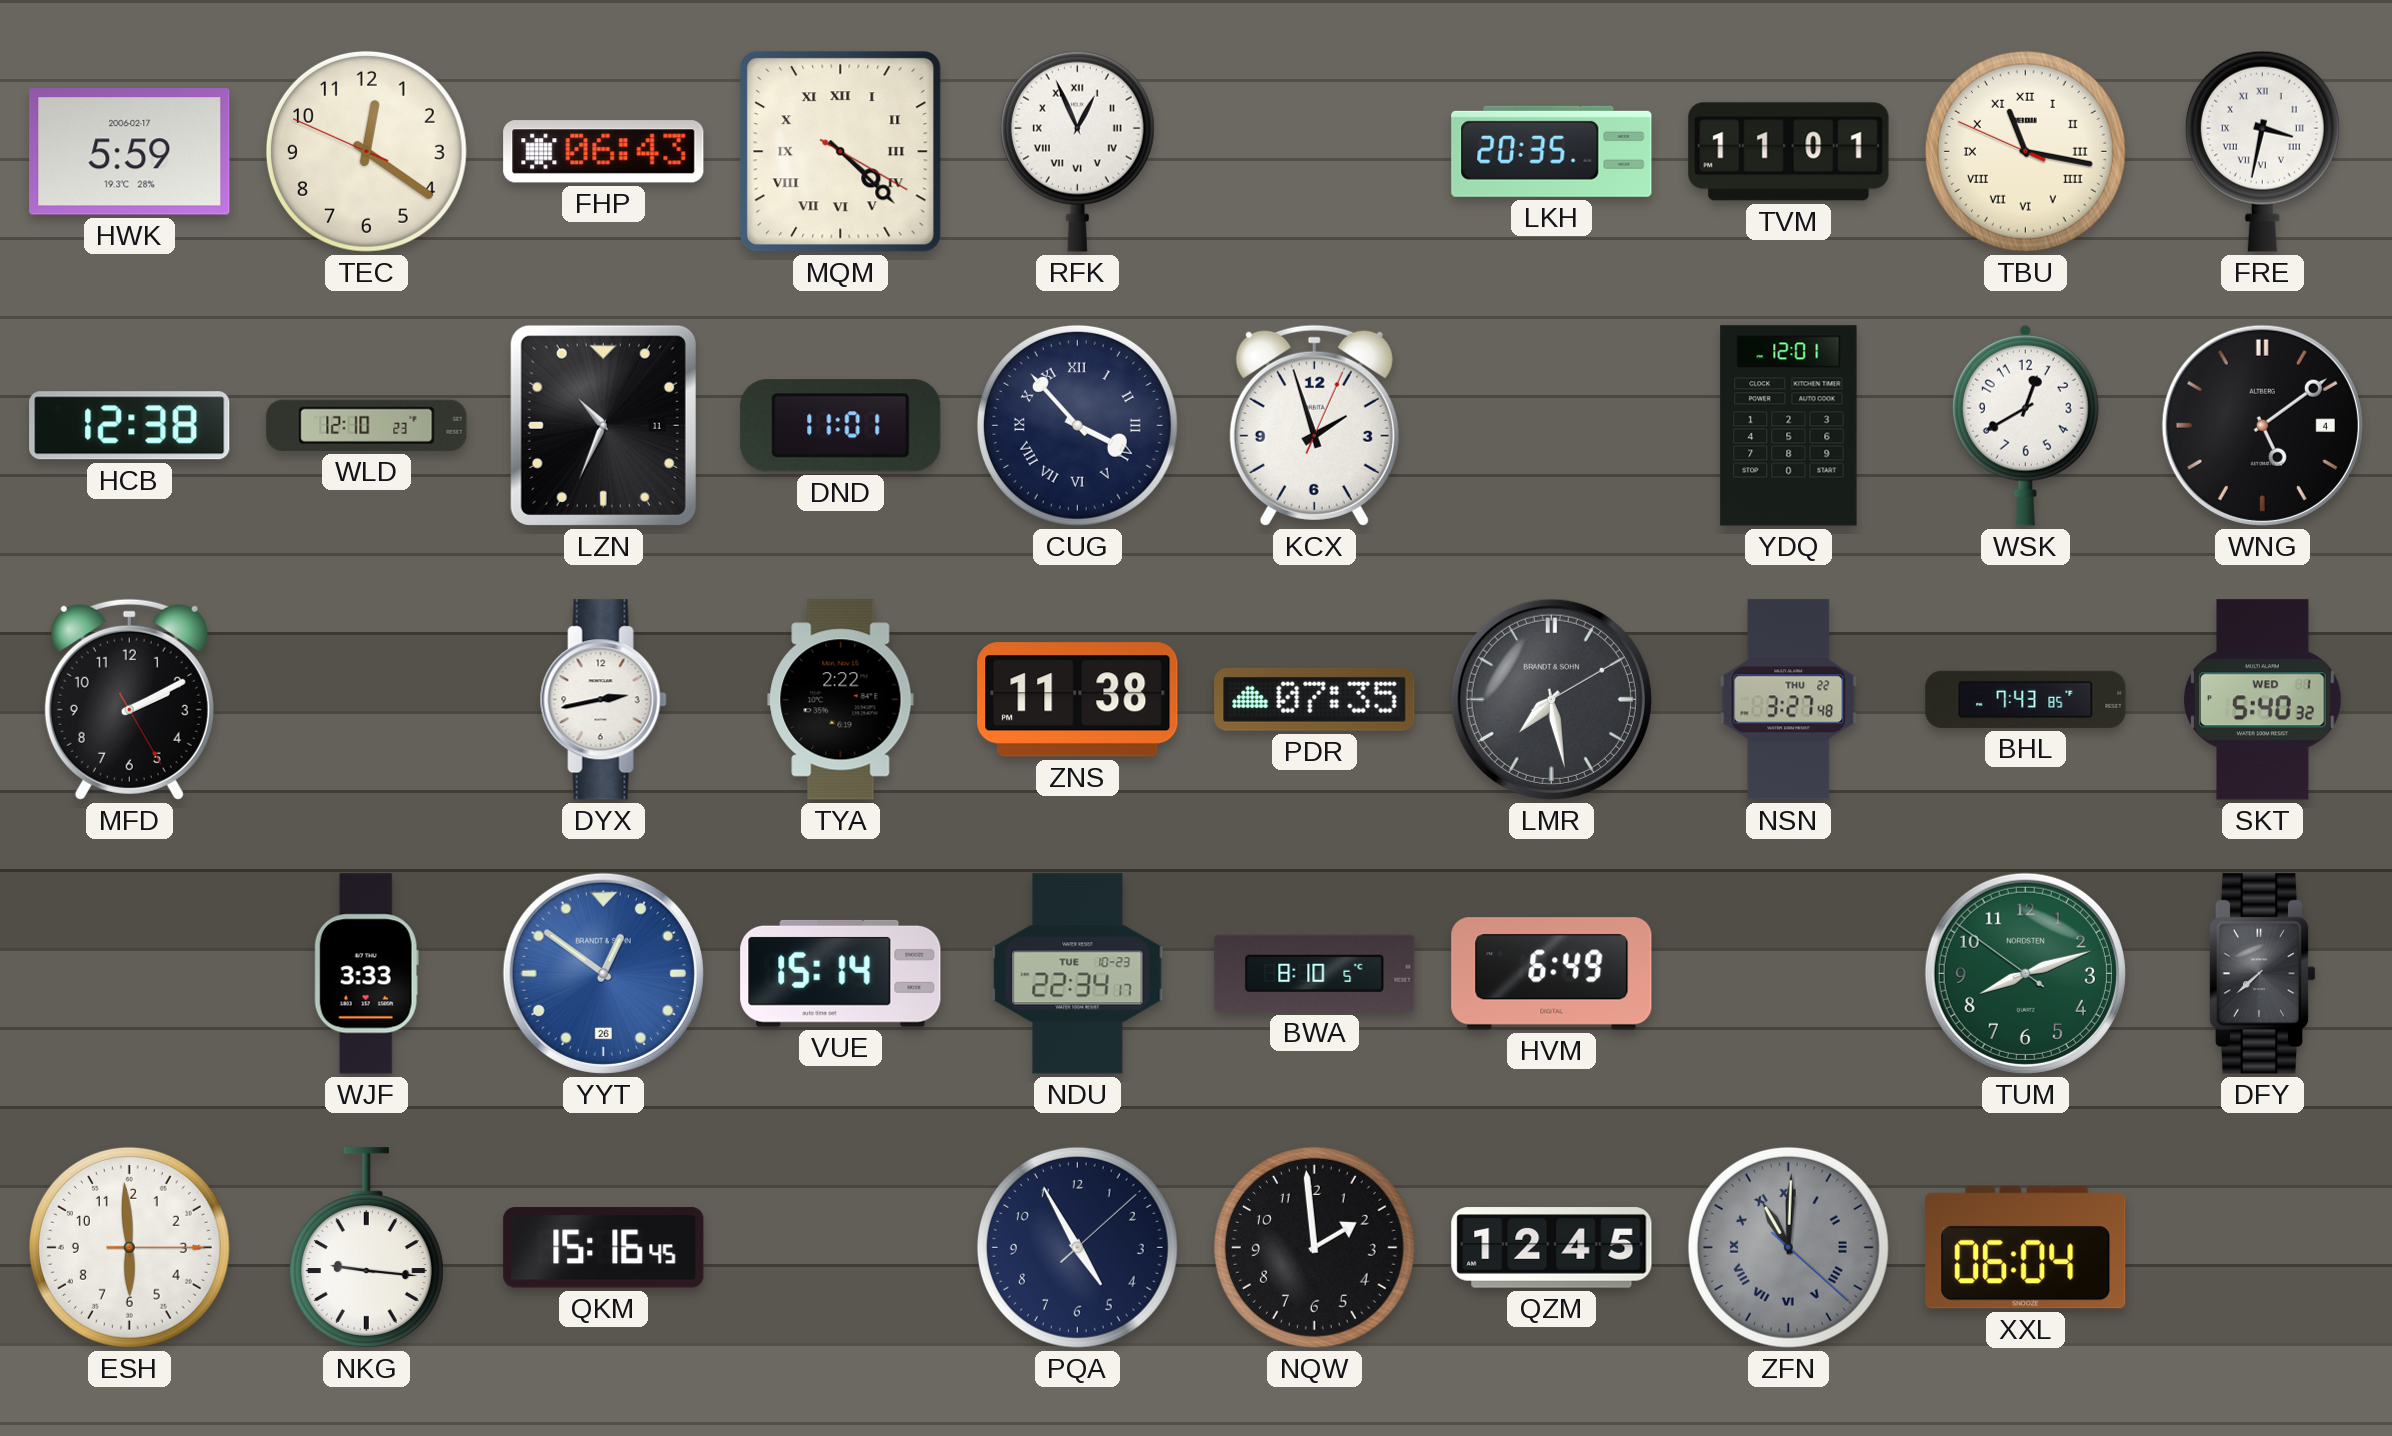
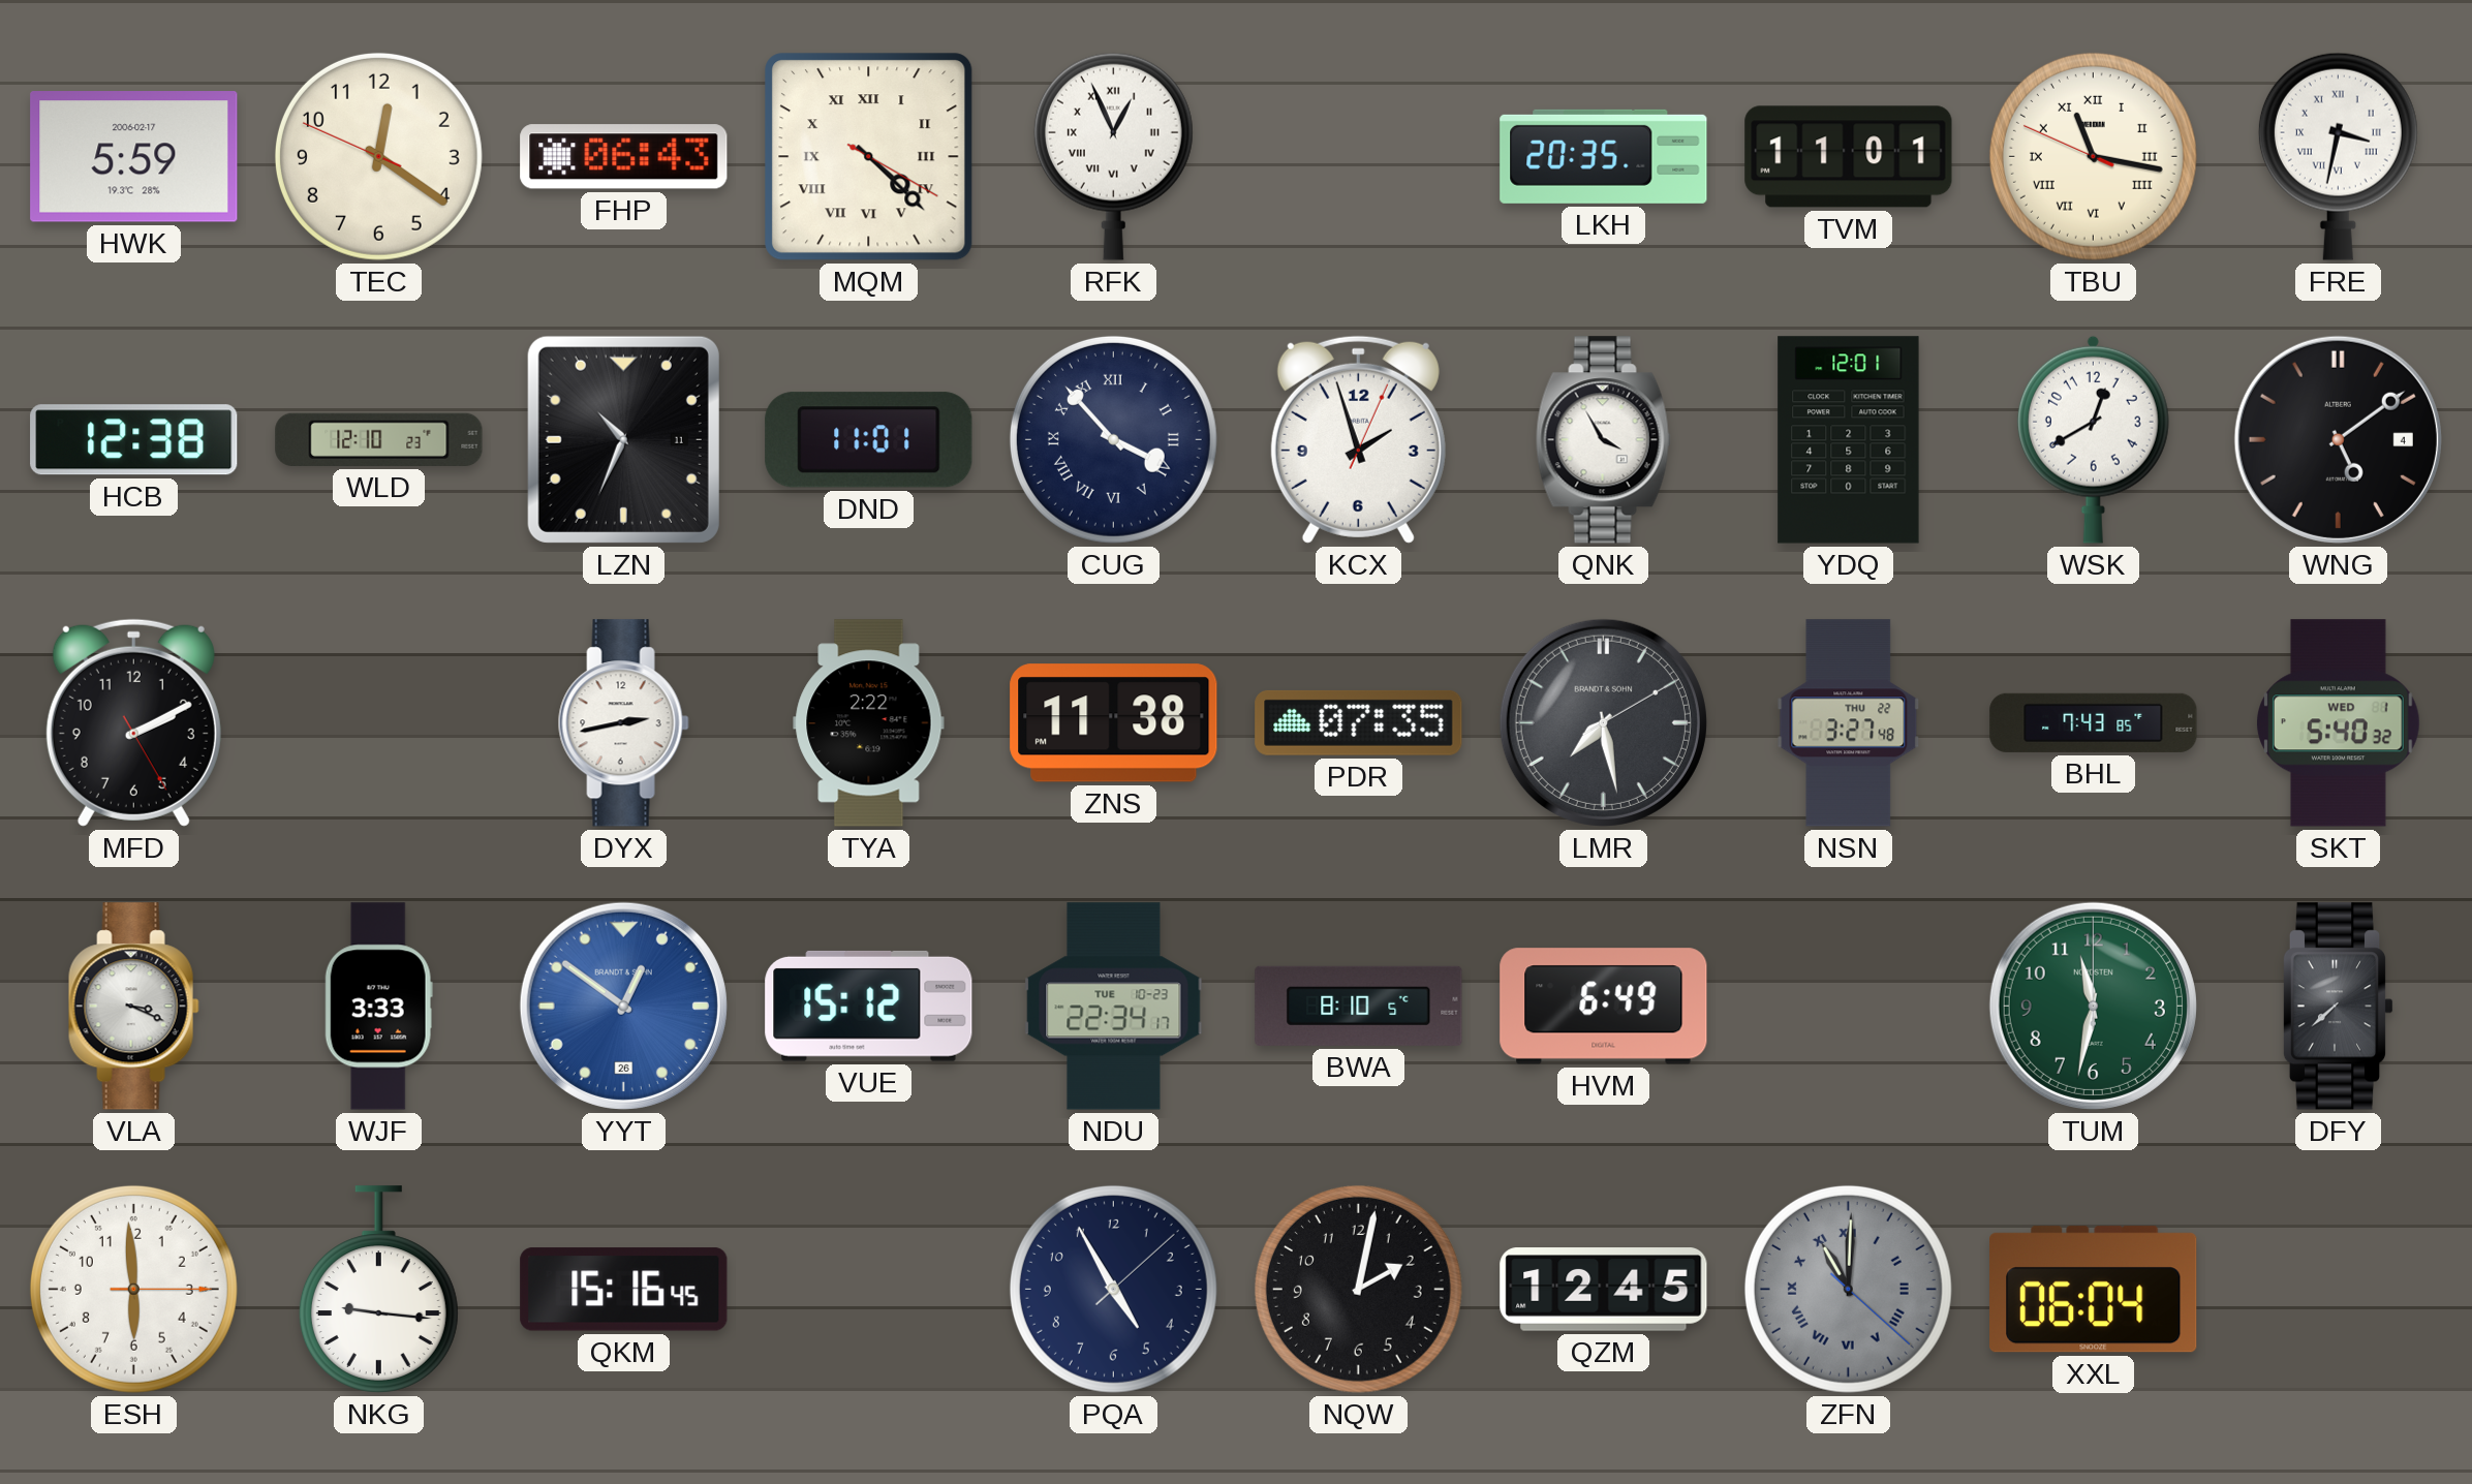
QNK: none -> 3:55 (1603, 440)
VLA: none -> 3:19 (133, 1007)
VUE: 15:14 -> 15:12 (869, 1006)
TUM: 8:11 -> 11:32 (2093, 1006)
NQW: 1:59 -> 2:02 (1358, 1289)
